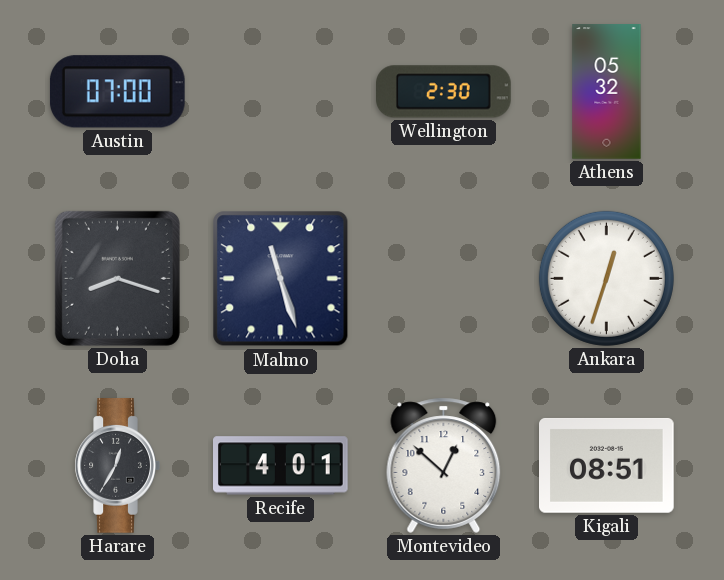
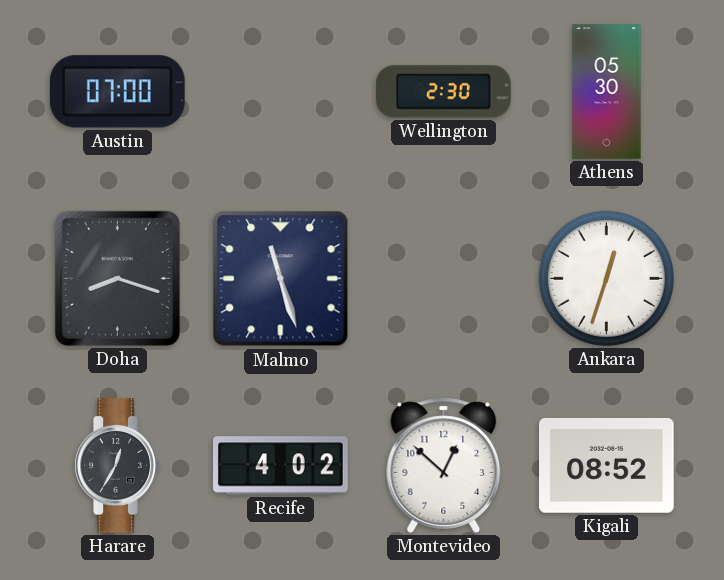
Athens: 05:32 -> 05:30 (607, 92)
Recife: 4:01 -> 4:02 (281, 466)
Kigali: 08:51 -> 08:52 (607, 465)
